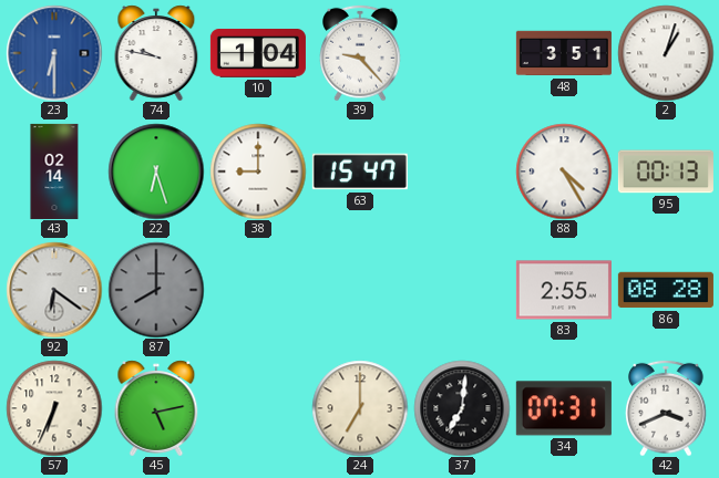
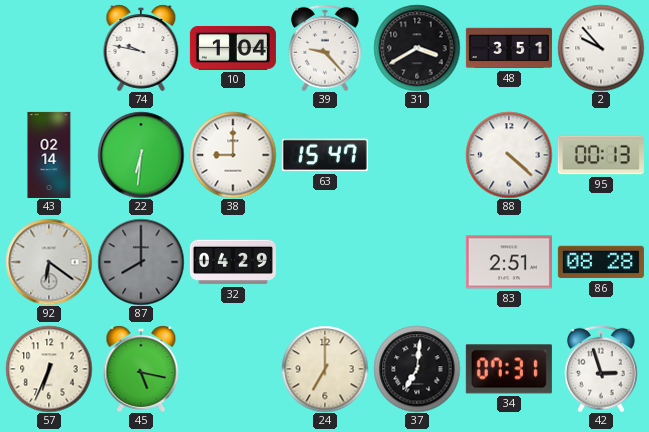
23: 6:30 -> none (54, 53)
31: none -> 3:40 (417, 48)
2: 1:03 -> 9:53 (601, 48)
22: 6:27 -> 6:31 (141, 155)
88: 4:25 -> 4:22 (509, 155)
32: none -> 04:29 (233, 262)
83: 2:55 -> 2:51 (509, 262)
45: 5:13 -> 5:17 (141, 369)
42: 3:41 -> 2:57 (601, 369)
